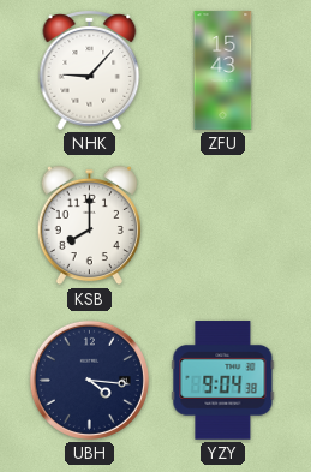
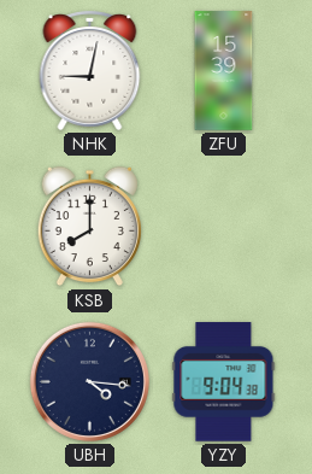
NHK: 9:07 -> 9:02 (90, 70)
ZFU: 15:43 -> 15:39 (224, 71)
